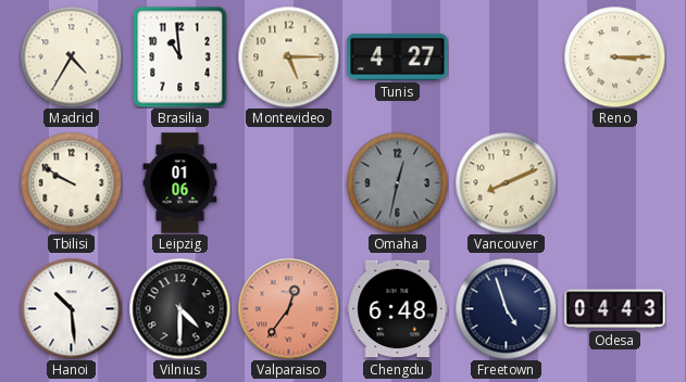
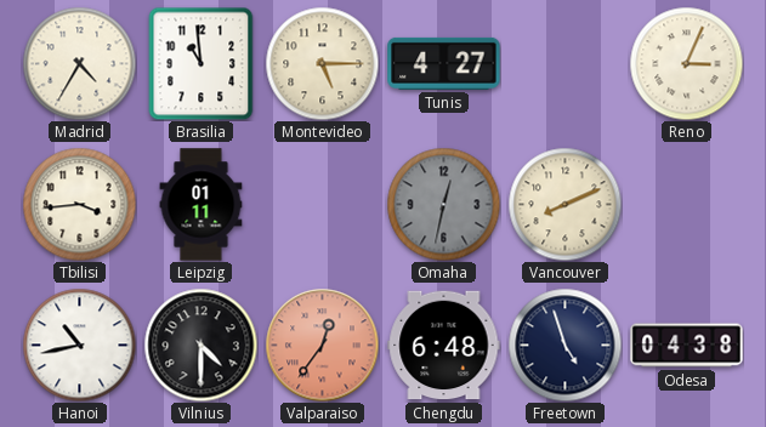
Reno: 3:15 -> 3:04 (686, 63)
Tbilisi: 9:50 -> 3:44 (79, 204)
Leipzig: 01:06 -> 01:11 (202, 205)
Hanoi: 10:29 -> 10:43 (79, 345)
Odesa: 04:43 -> 04:38 (687, 346)
